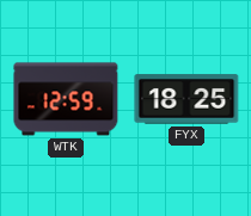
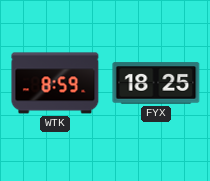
WTK: 12:59 -> 8:59 (55, 83)
